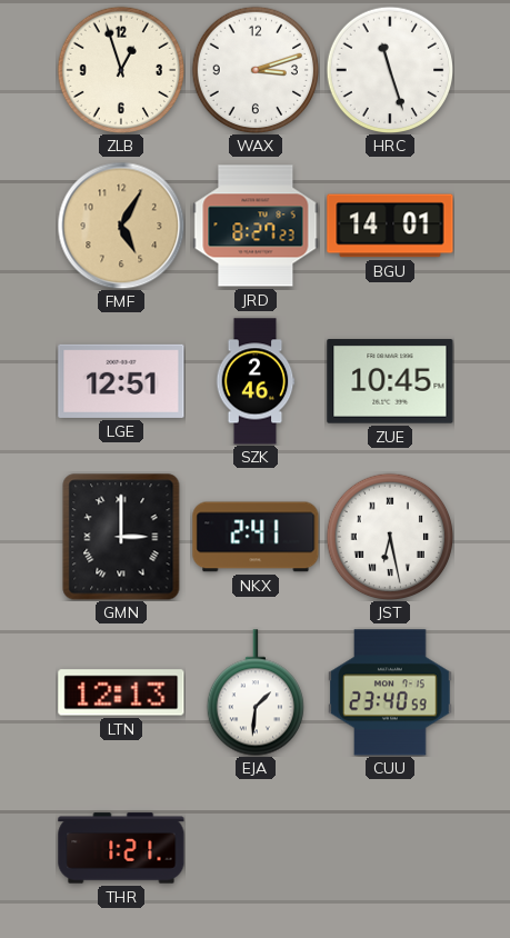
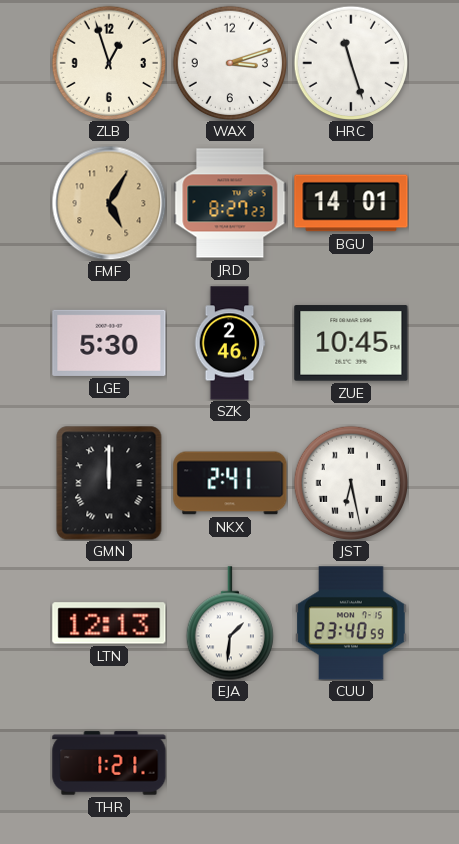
LGE: 12:51 -> 5:30 (109, 343)
GMN: 3:00 -> 12:00 (109, 483)
